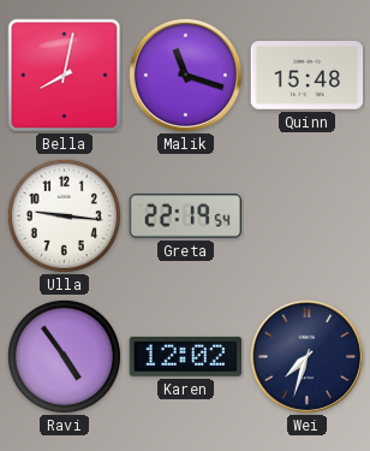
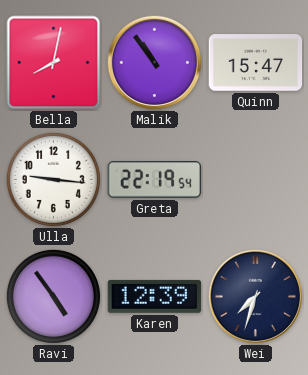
Malik: 11:18 -> 10:54 (154, 62)
Quinn: 15:48 -> 15:47 (256, 63)
Karen: 12:02 -> 12:39 (154, 296)
